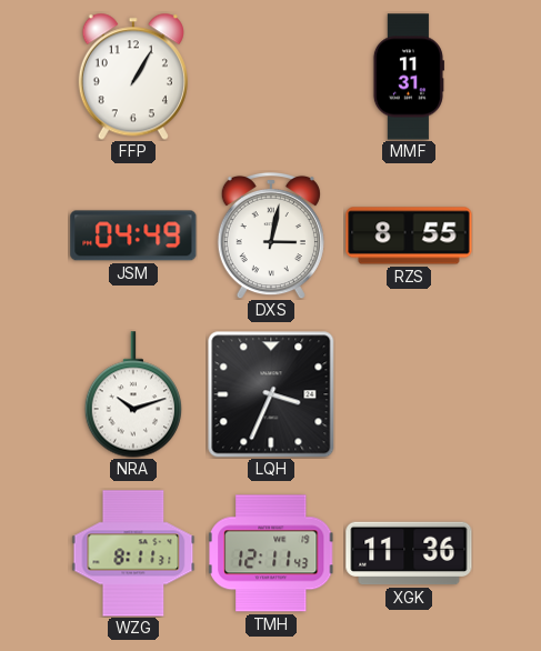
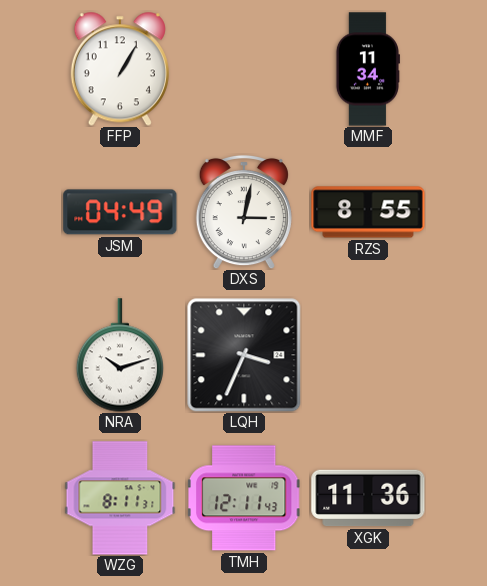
MMF: 11:31 -> 11:34 (367, 69)
